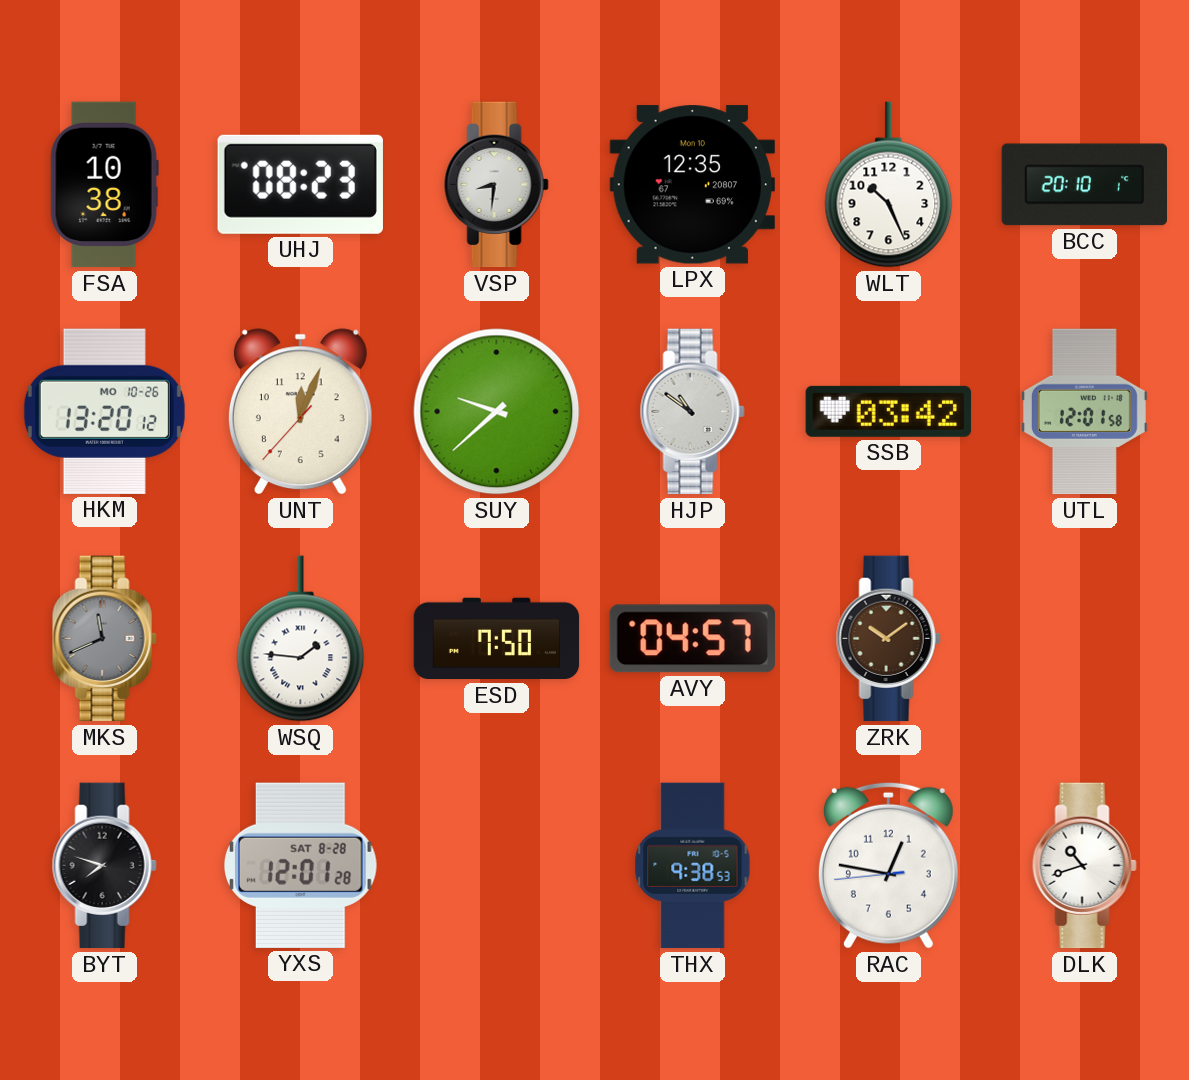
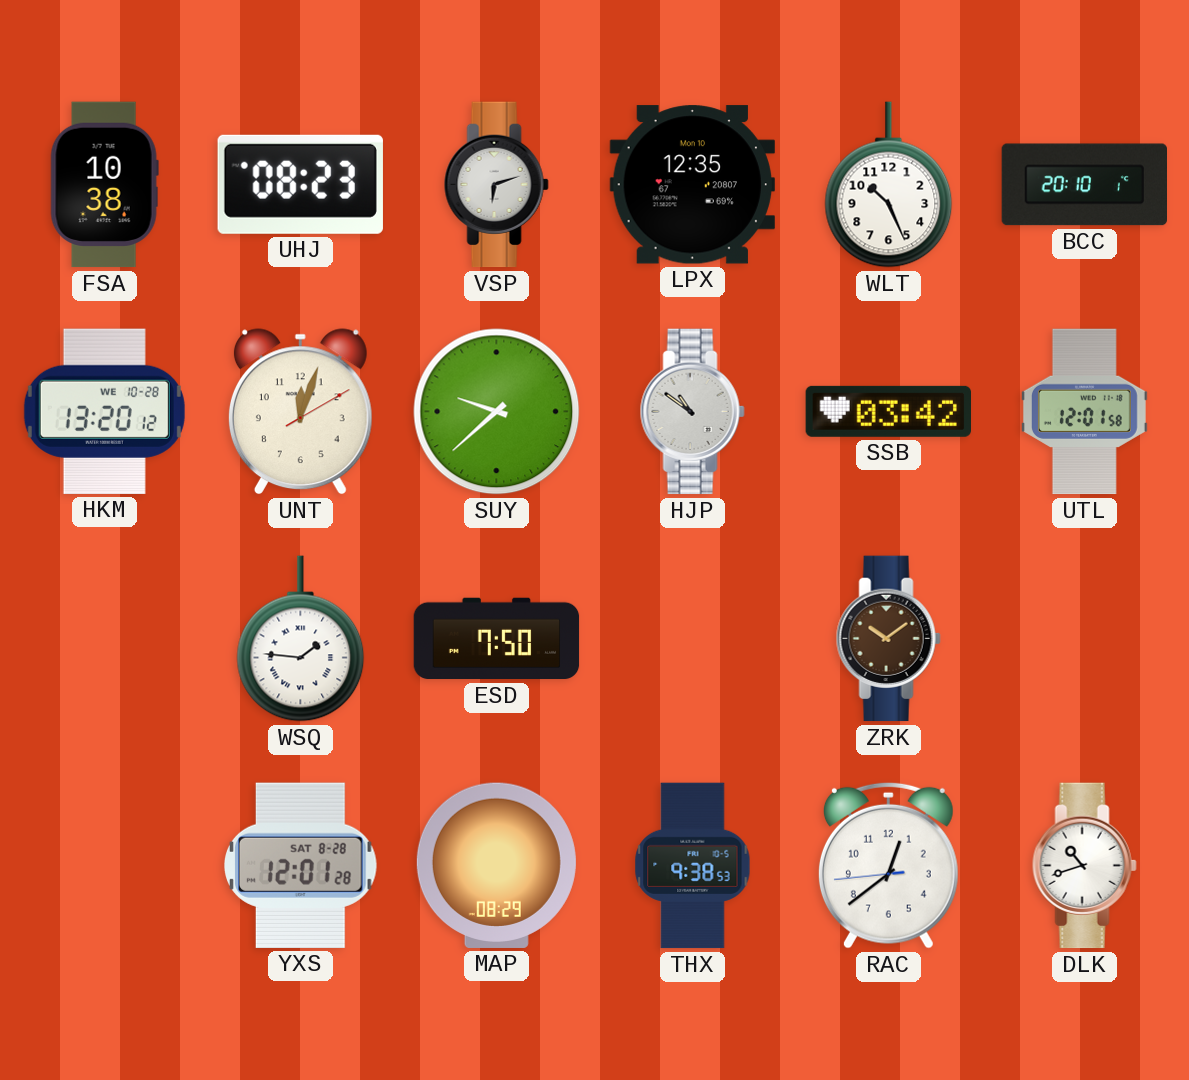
VSP: 8:31 -> 6:12 (496, 185)
HKM date: MO 10-26 -> WE 10-28 (104, 411)
UNT: 12:03:37 -> 12:03:10 (300, 412)
MKS: 11:41 -> none (104, 639)
AVY: 04:57 -> none (692, 639)
BYT: 7:48 -> none (104, 866)
MAP: none -> 08:29 (496, 865)
RAC: 12:46 -> 12:38 (888, 865)
